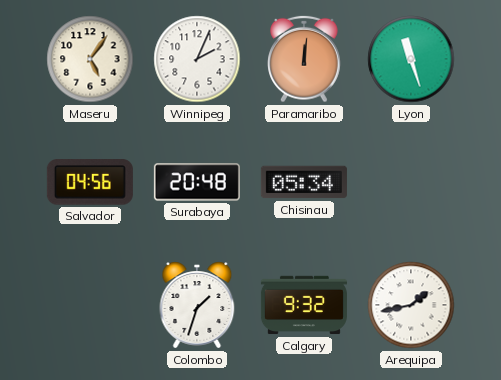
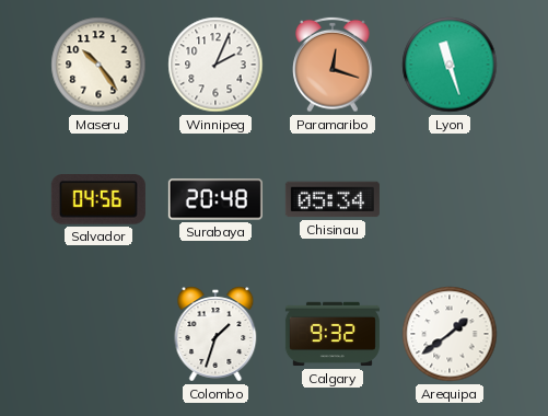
Maseru: 5:06 -> 10:24 (98, 65)
Paramaribo: 12:01 -> 12:18 (333, 65)
Arequipa: 1:43 -> 1:39 (450, 334)
